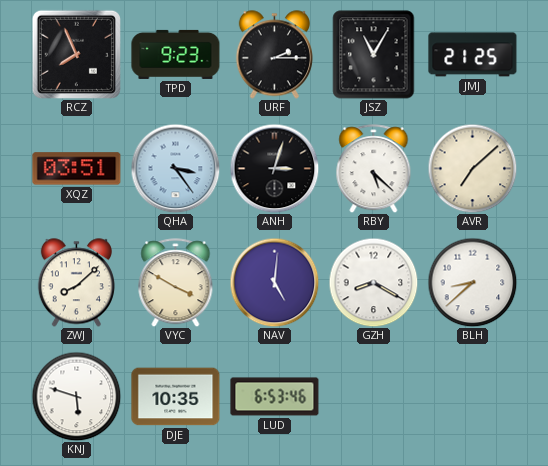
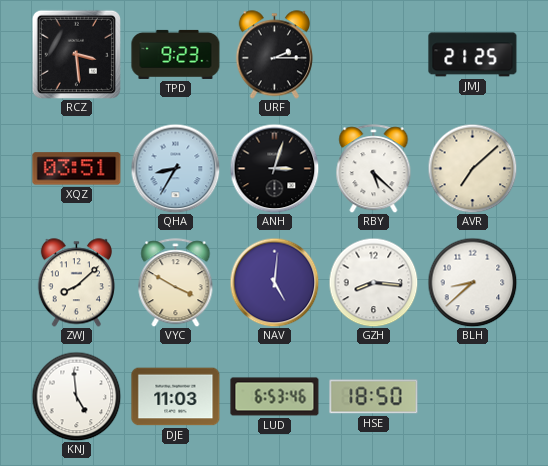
RCZ: 7:56 -> 3:29 (76, 54)
JSZ: 11:05 -> none (374, 55)
QHA: 3:24 -> 8:35 (175, 168)
GZH: 8:20 -> 8:16 (373, 282)
KNJ: 5:48 -> 4:59 (76, 396)
DJE: 10:35 -> 11:03 (176, 397)
HSE: none -> 18:50 (374, 397)
